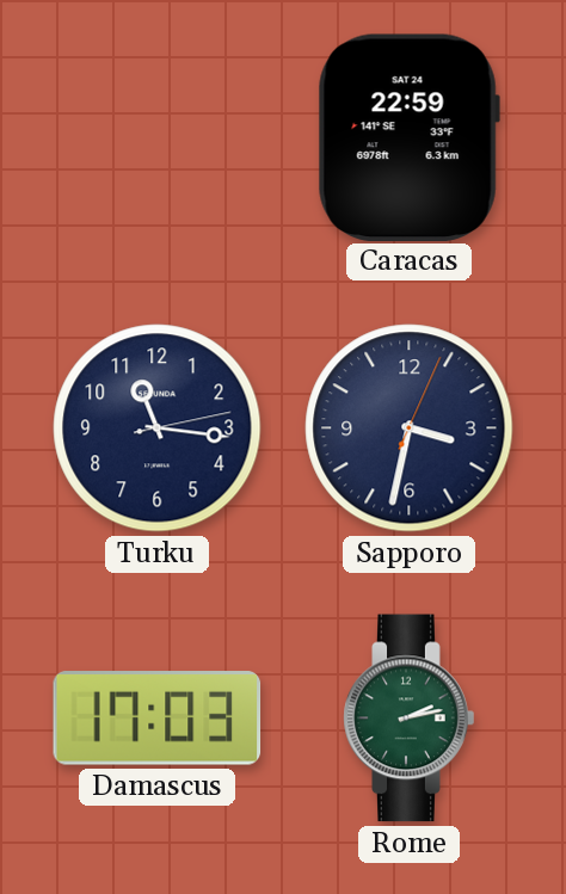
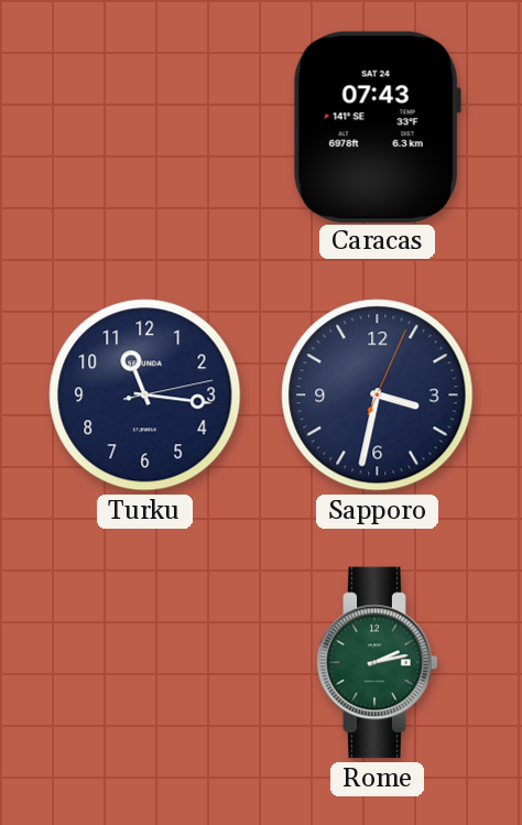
Caracas: 22:59 -> 07:43 (377, 127)
Damascus: 17:03 -> none (158, 719)
